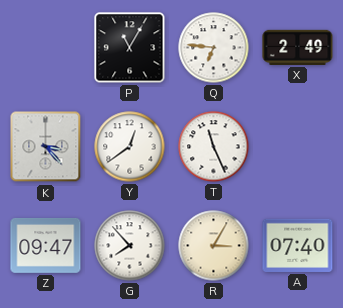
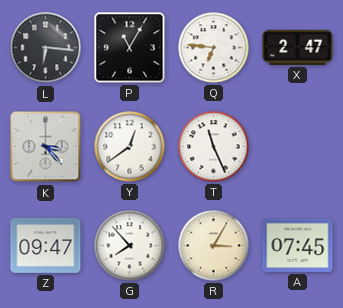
L: none -> 6:16 (46, 48)
X: 2:49 -> 2:47 (298, 47)
A: 07:40 -> 07:45 (298, 245)
